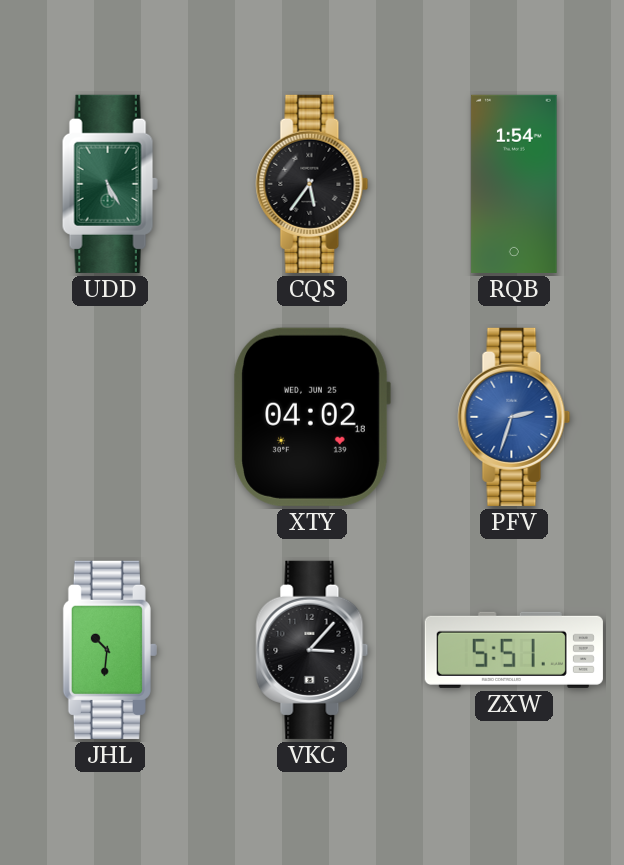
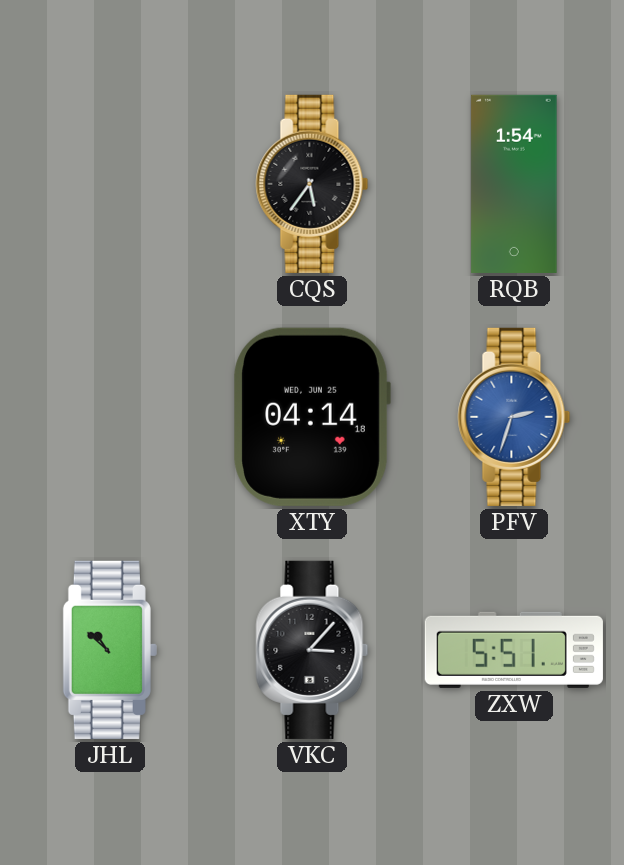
UDD: 5:25 -> none (110, 184)
XTY: 04:02 -> 04:14 (312, 417)
JHL: 10:31 -> 10:52 (110, 650)
